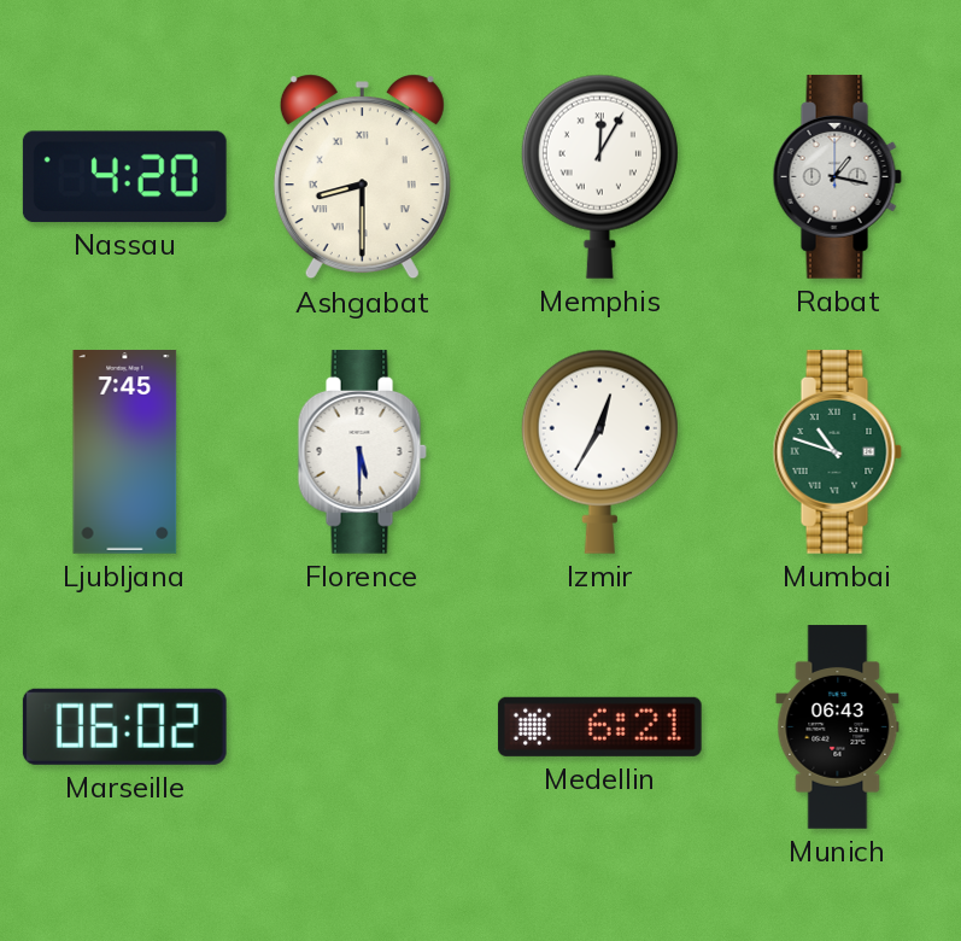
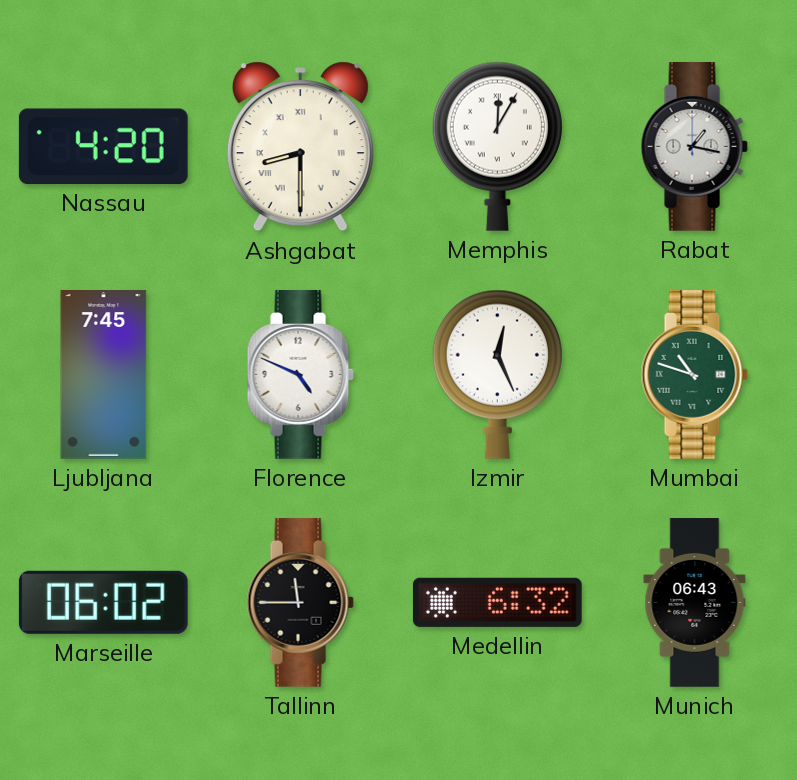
Florence: 5:30 -> 4:49 (300, 374)
Izmir: 12:35 -> 12:26 (497, 374)
Tallinn: none -> 11:45 (300, 602)
Medellin: 6:21 -> 6:32 (497, 602)
